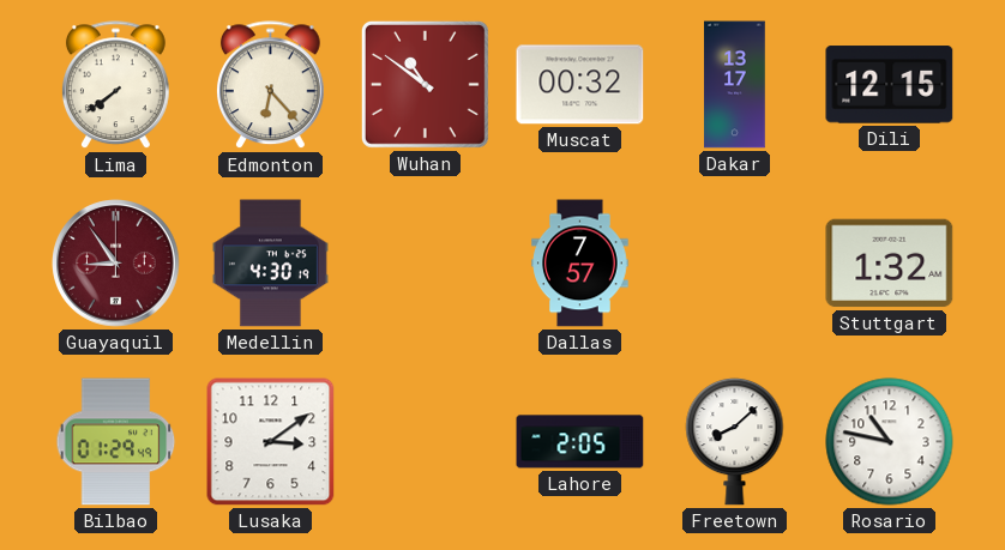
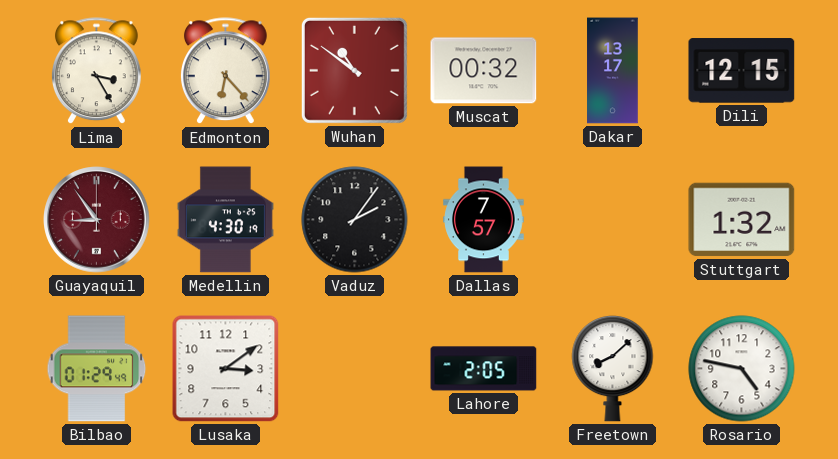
Lima: 7:39 -> 3:25 (97, 71)
Vaduz: none -> 2:06 (355, 220)
Rosario: 10:47 -> 4:47 (742, 369)
